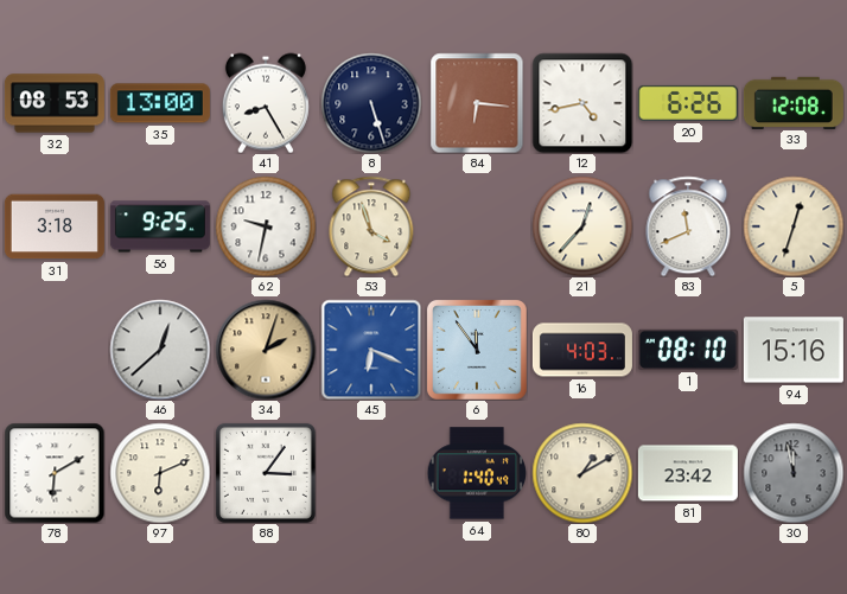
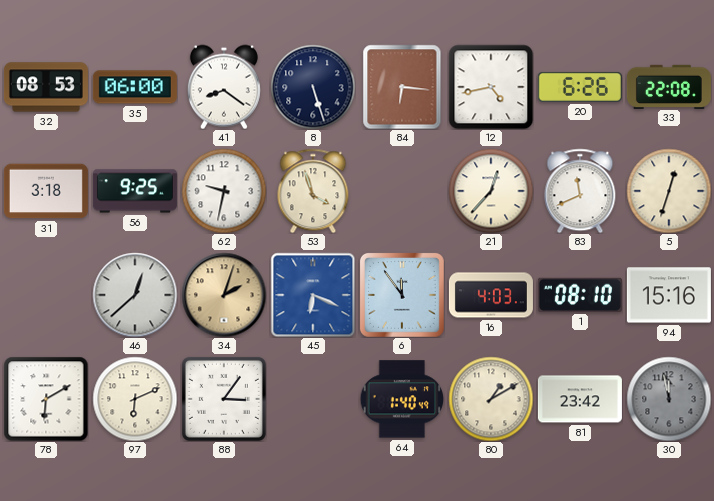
35: 13:00 -> 06:00 (135, 87)
41: 8:25 -> 8:21 (224, 87)
33: 12:08 -> 22:08 (669, 86)
